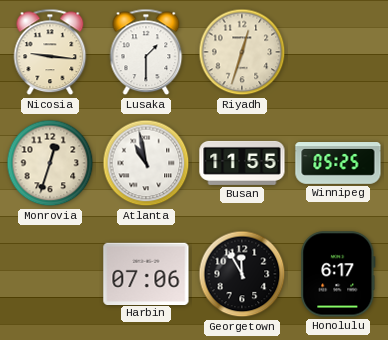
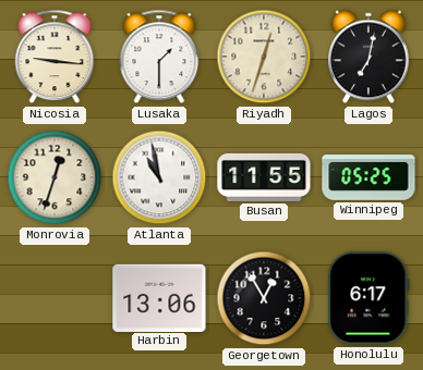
Lagos: none -> 7:02 (370, 57)
Harbin: 07:06 -> 13:06 (159, 297)
Georgetown: 11:55 -> 12:55 (264, 298)
